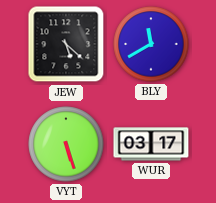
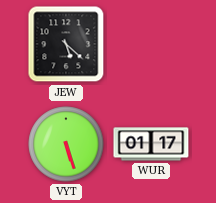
BLY: 11:40 -> none (151, 44)
WUR: 03:17 -> 01:17 (151, 144)
